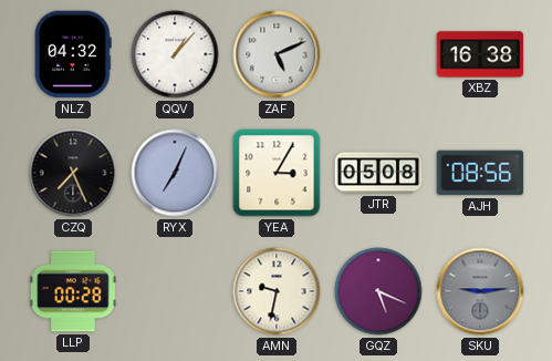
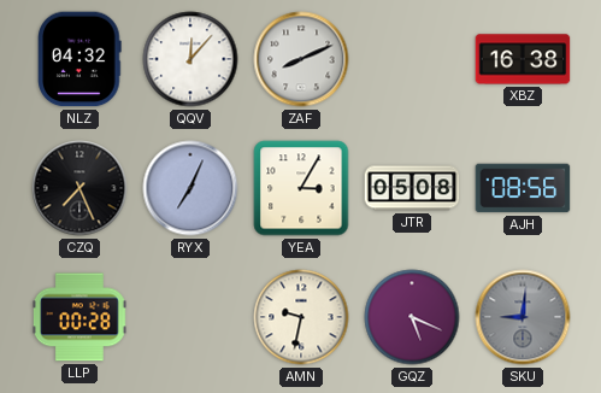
QQV: 1:07 -> 12:07 (190, 59)
ZAF: 5:11 -> 8:11 (301, 59)
SKU: 9:14 -> 9:01 (523, 317)
